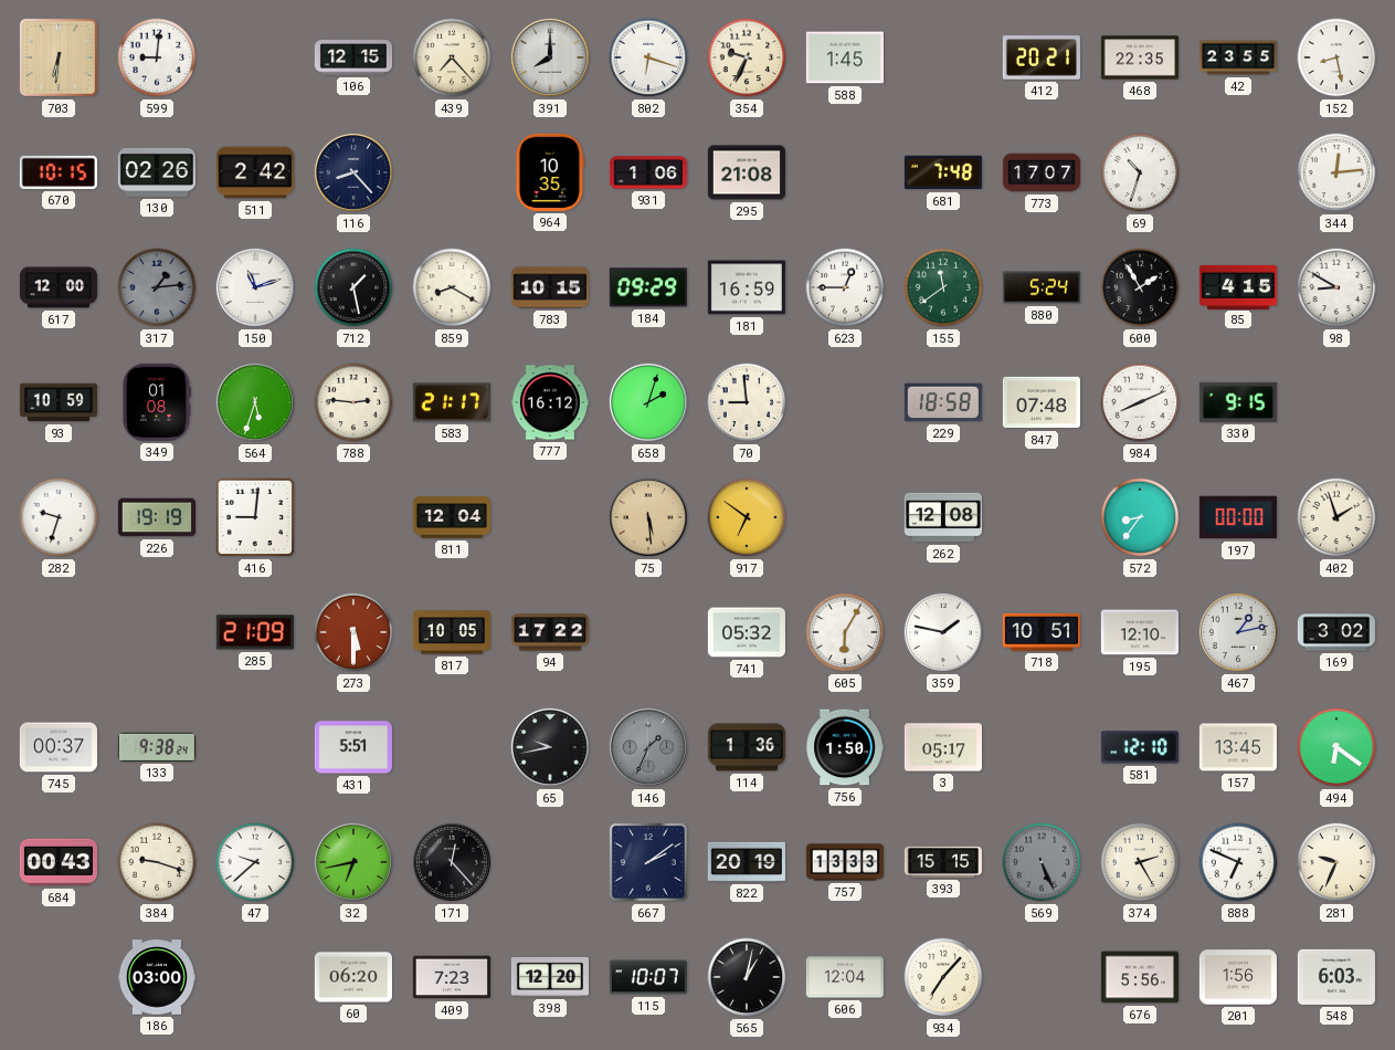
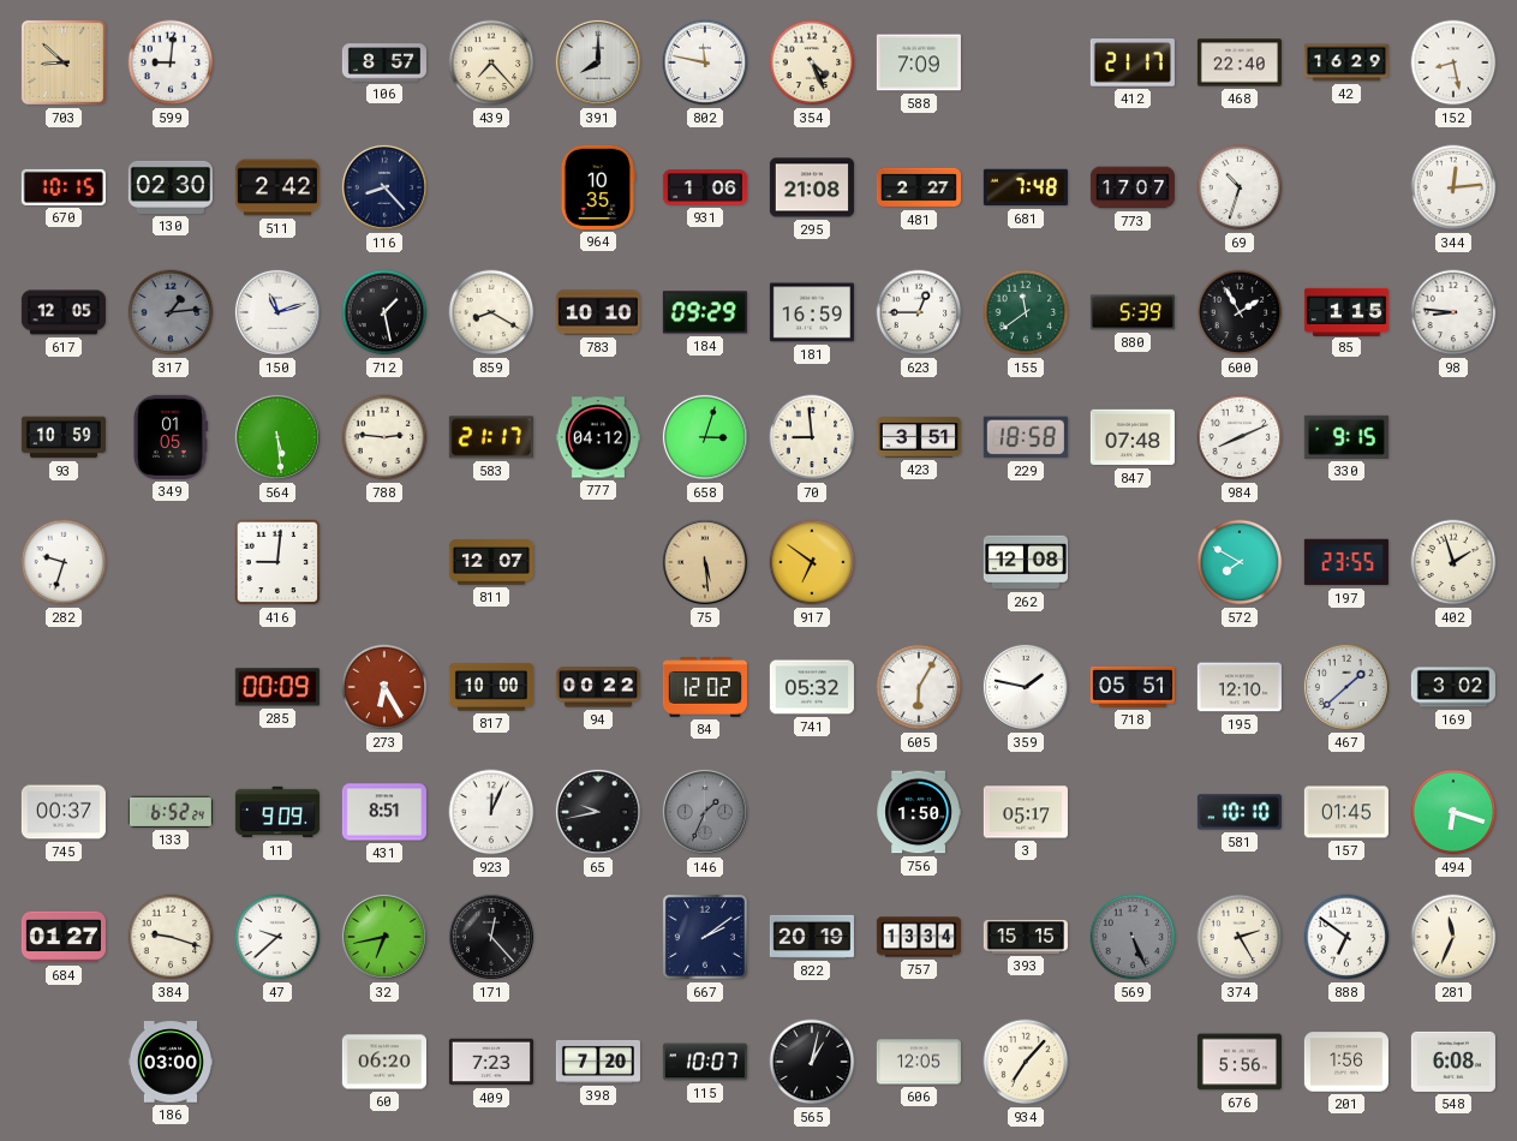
703: 6:31 -> 8:52 (64, 62)
106: 12:15 -> 8:57 (383, 62)
802: 6:18 -> 11:47 (705, 62)
354: 9:34 -> 4:26 (812, 62)
588: 1:45 -> 7:09 (919, 62)
412: 20:21 -> 21:17 (1133, 62)
468: 22:35 -> 22:40 (1240, 62)
42: 23:55 -> 16:29 (1345, 62)
130: 02:26 -> 02:30 (171, 187)
481: none -> 2:27 (918, 187)
617: 12:00 -> 12:05 (64, 312)
783: 10:15 -> 10:10 (598, 312)
880: 5:24 -> 5:39 (1133, 312)
85: 4:15 -> 1:15 (1345, 311)
98: 8:50 -> 8:46 (1453, 312)
349: 01:08 -> 01:05 (169, 437)
564: 5:33 -> 5:29 (277, 437)
777: 16:12 -> 04:12 (598, 437)
658: 2:03 -> 3:03 (705, 437)
423: none -> 3:51 (919, 437)
226: 19:19 -> none (157, 517)
811: 12:04 -> 12:07 (491, 562)
572: 8:36 -> 7:50 (1240, 562)
197: 00:00 -> 23:55 (1346, 562)
285: 21:09 -> 00:09 (277, 687)
273: 5:30 -> 6:25 (384, 687)
817: 10:05 -> 10:00 (490, 687)
94: 17:22 -> 00:22 (598, 687)
84: none -> 12:02 (705, 687)
718: 10:51 -> 05:51 (1133, 687)
467: 1:13 -> 1:38 (1346, 687)
133: 9:38 -> 6:52 (171, 812)
11: none -> 9:09 (277, 812)
431: 5:51 -> 8:51 (384, 812)
923: none -> 12:04 (491, 812)
114: 1:36 -> none (747, 747)
581: 12:10 -> 10:10 (1240, 812)
157: 13:45 -> 01:45 (1346, 812)
494: 6:21 -> 6:18 (1453, 812)
684: 00:43 -> 01:27 (64, 937)
757: 13:33 -> 13:34 (919, 937)
888: 6:49 -> 6:51 (1346, 937)
281: 9:34 -> 11:34 (1453, 937)
398: 12:20 -> 7:20 (598, 1062)
606: 12:04 -> 12:05 (919, 1062)
548: 6:03 -> 6:08 (1453, 1062)
